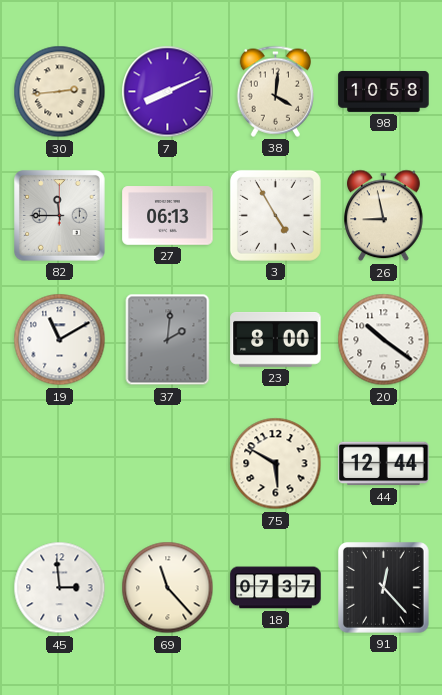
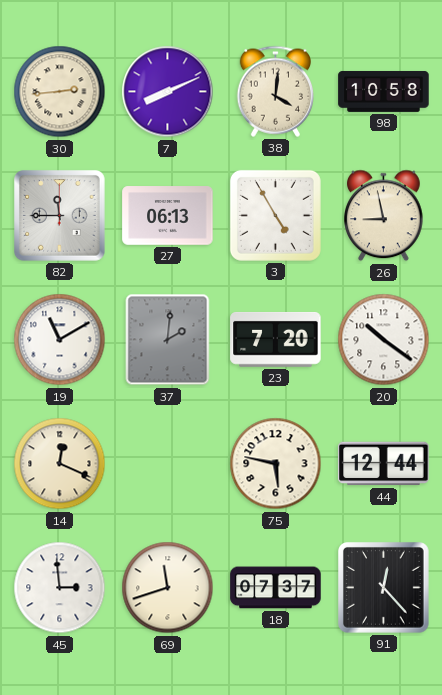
23: 8:00 -> 7:20 (276, 339)
14: none -> 12:19 (60, 464)
75: 5:50 -> 5:47 (276, 464)
69: 11:23 -> 11:42 (168, 588)
